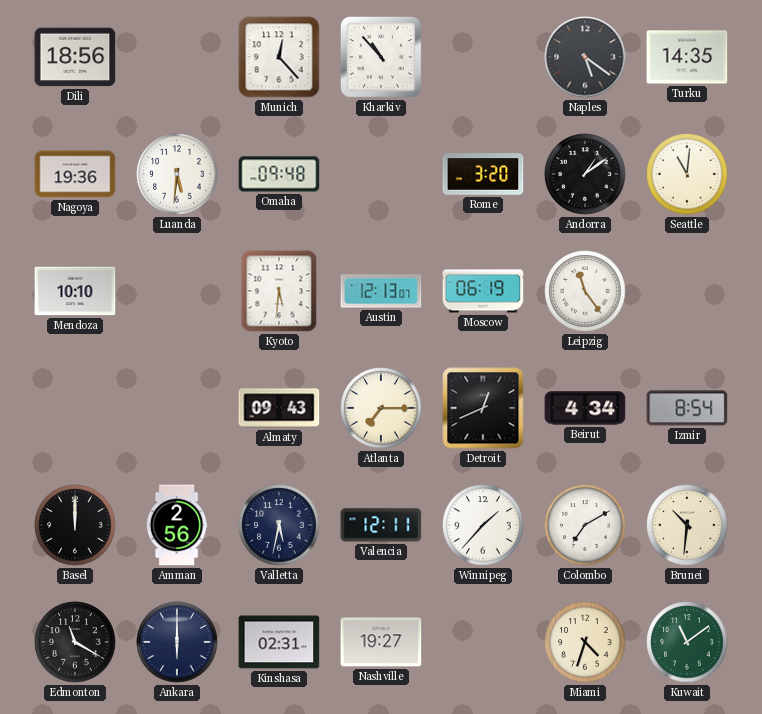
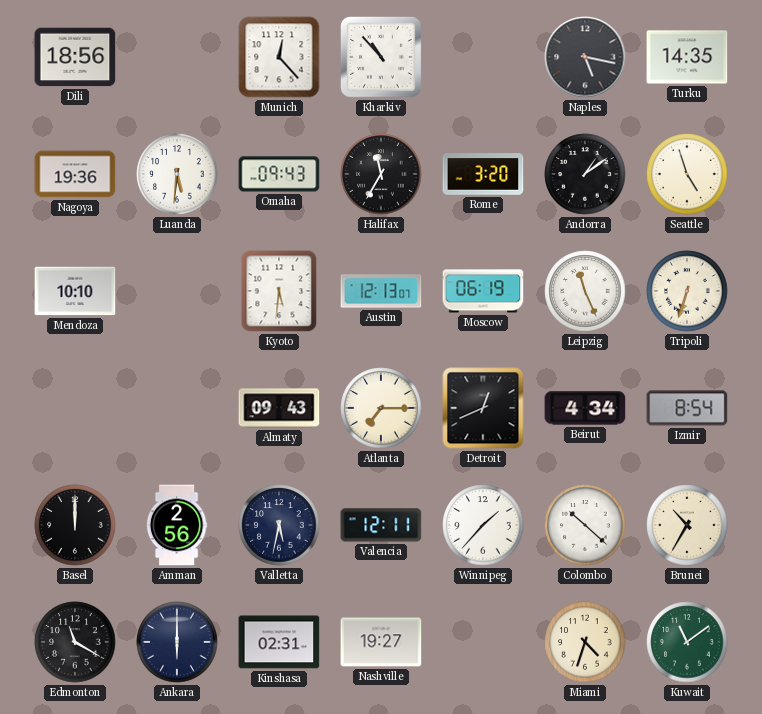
Naples: 5:21 -> 5:17 (585, 57)
Omaha: 09:48 -> 09:43 (279, 174)
Halifax: none -> 11:35 (381, 174)
Seattle: 11:01 -> 4:57 (687, 174)
Leipzig: 11:24 -> 11:26 (585, 291)
Tripoli: none -> 6:33 (687, 291)
Colombo: 7:10 -> 10:22 (585, 525)
Brunei: 10:31 -> 10:35 (687, 525)
